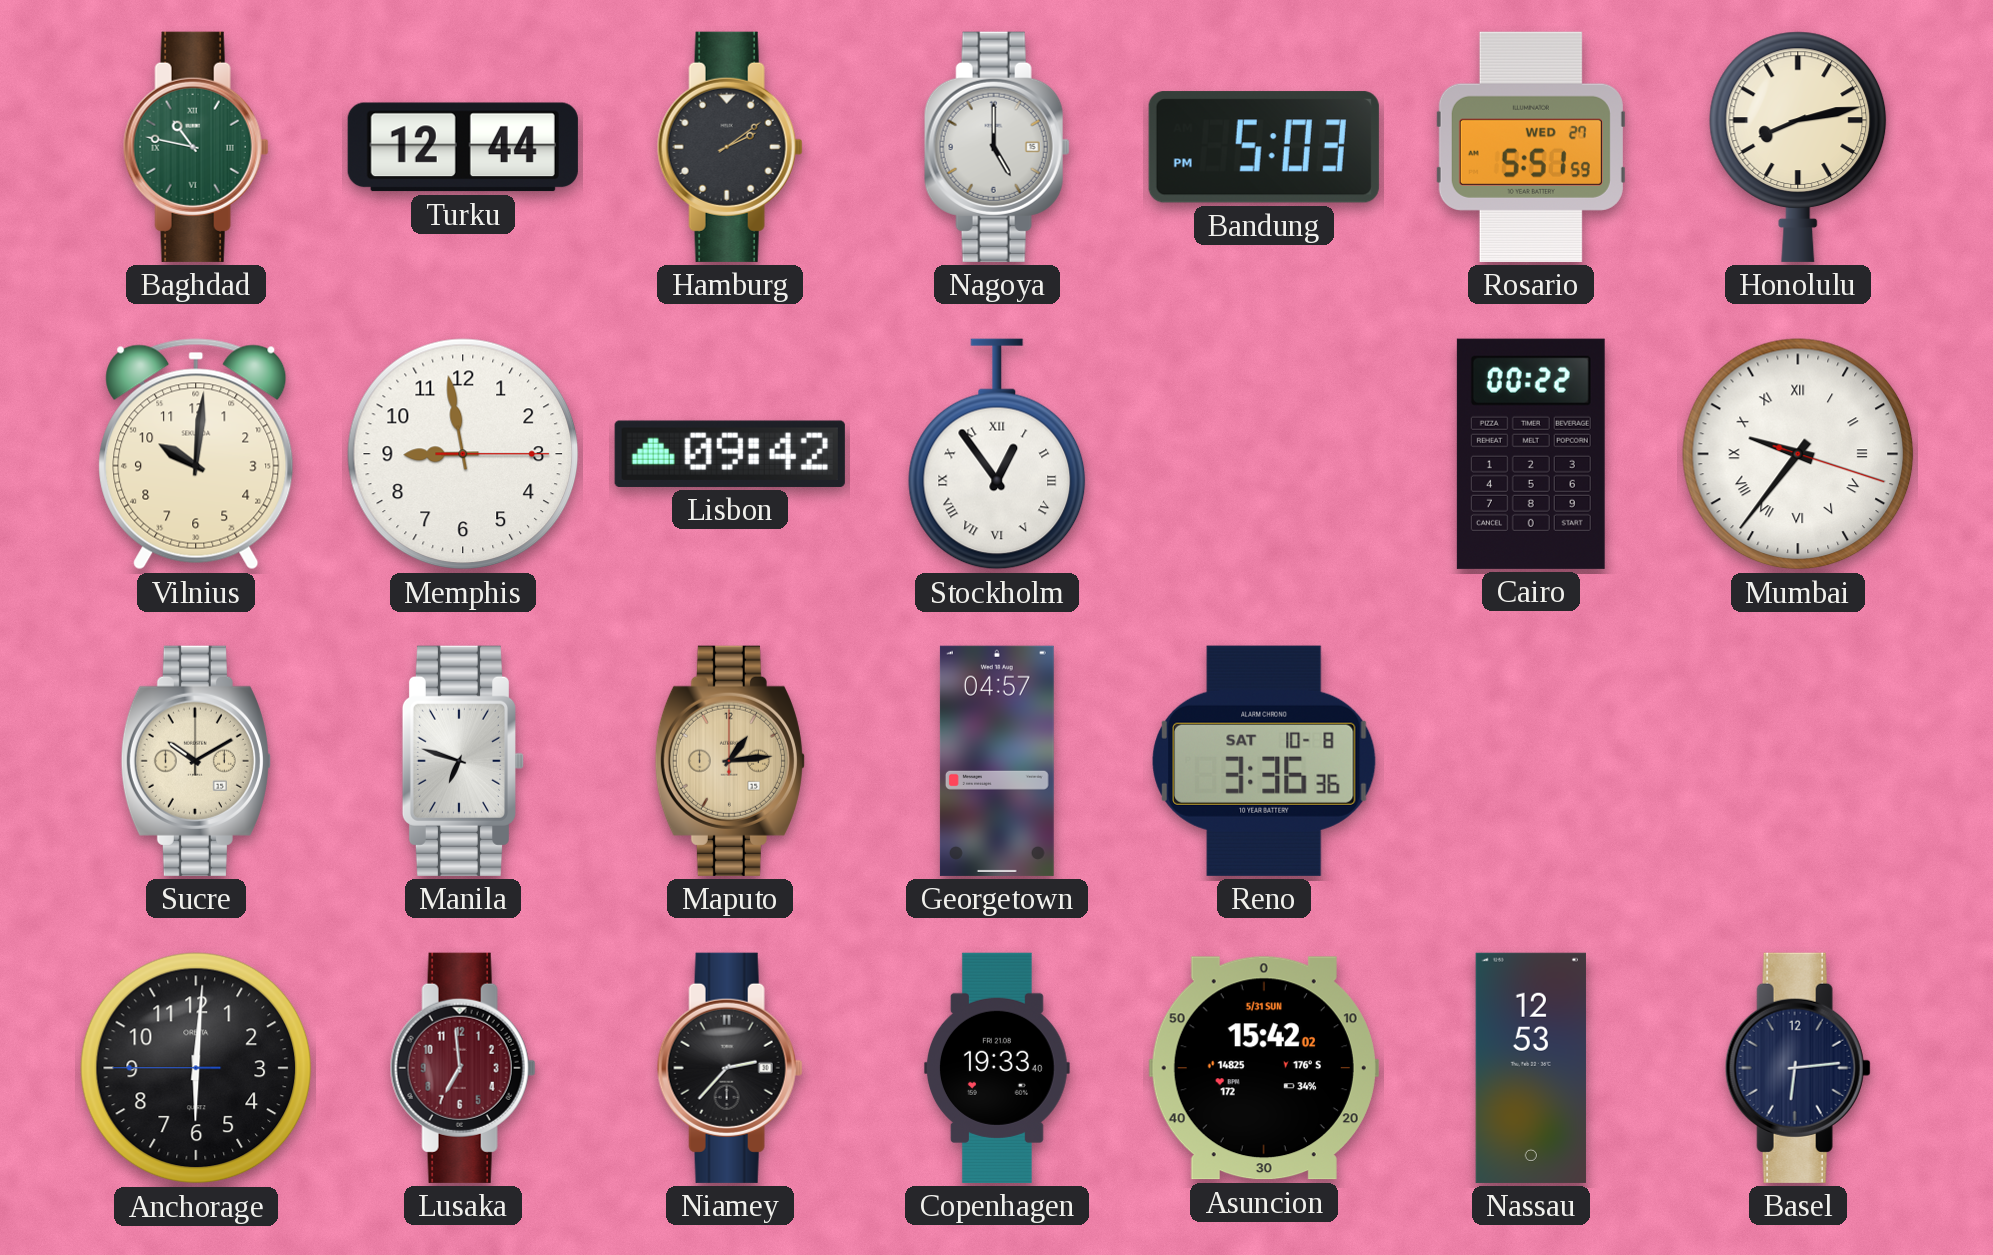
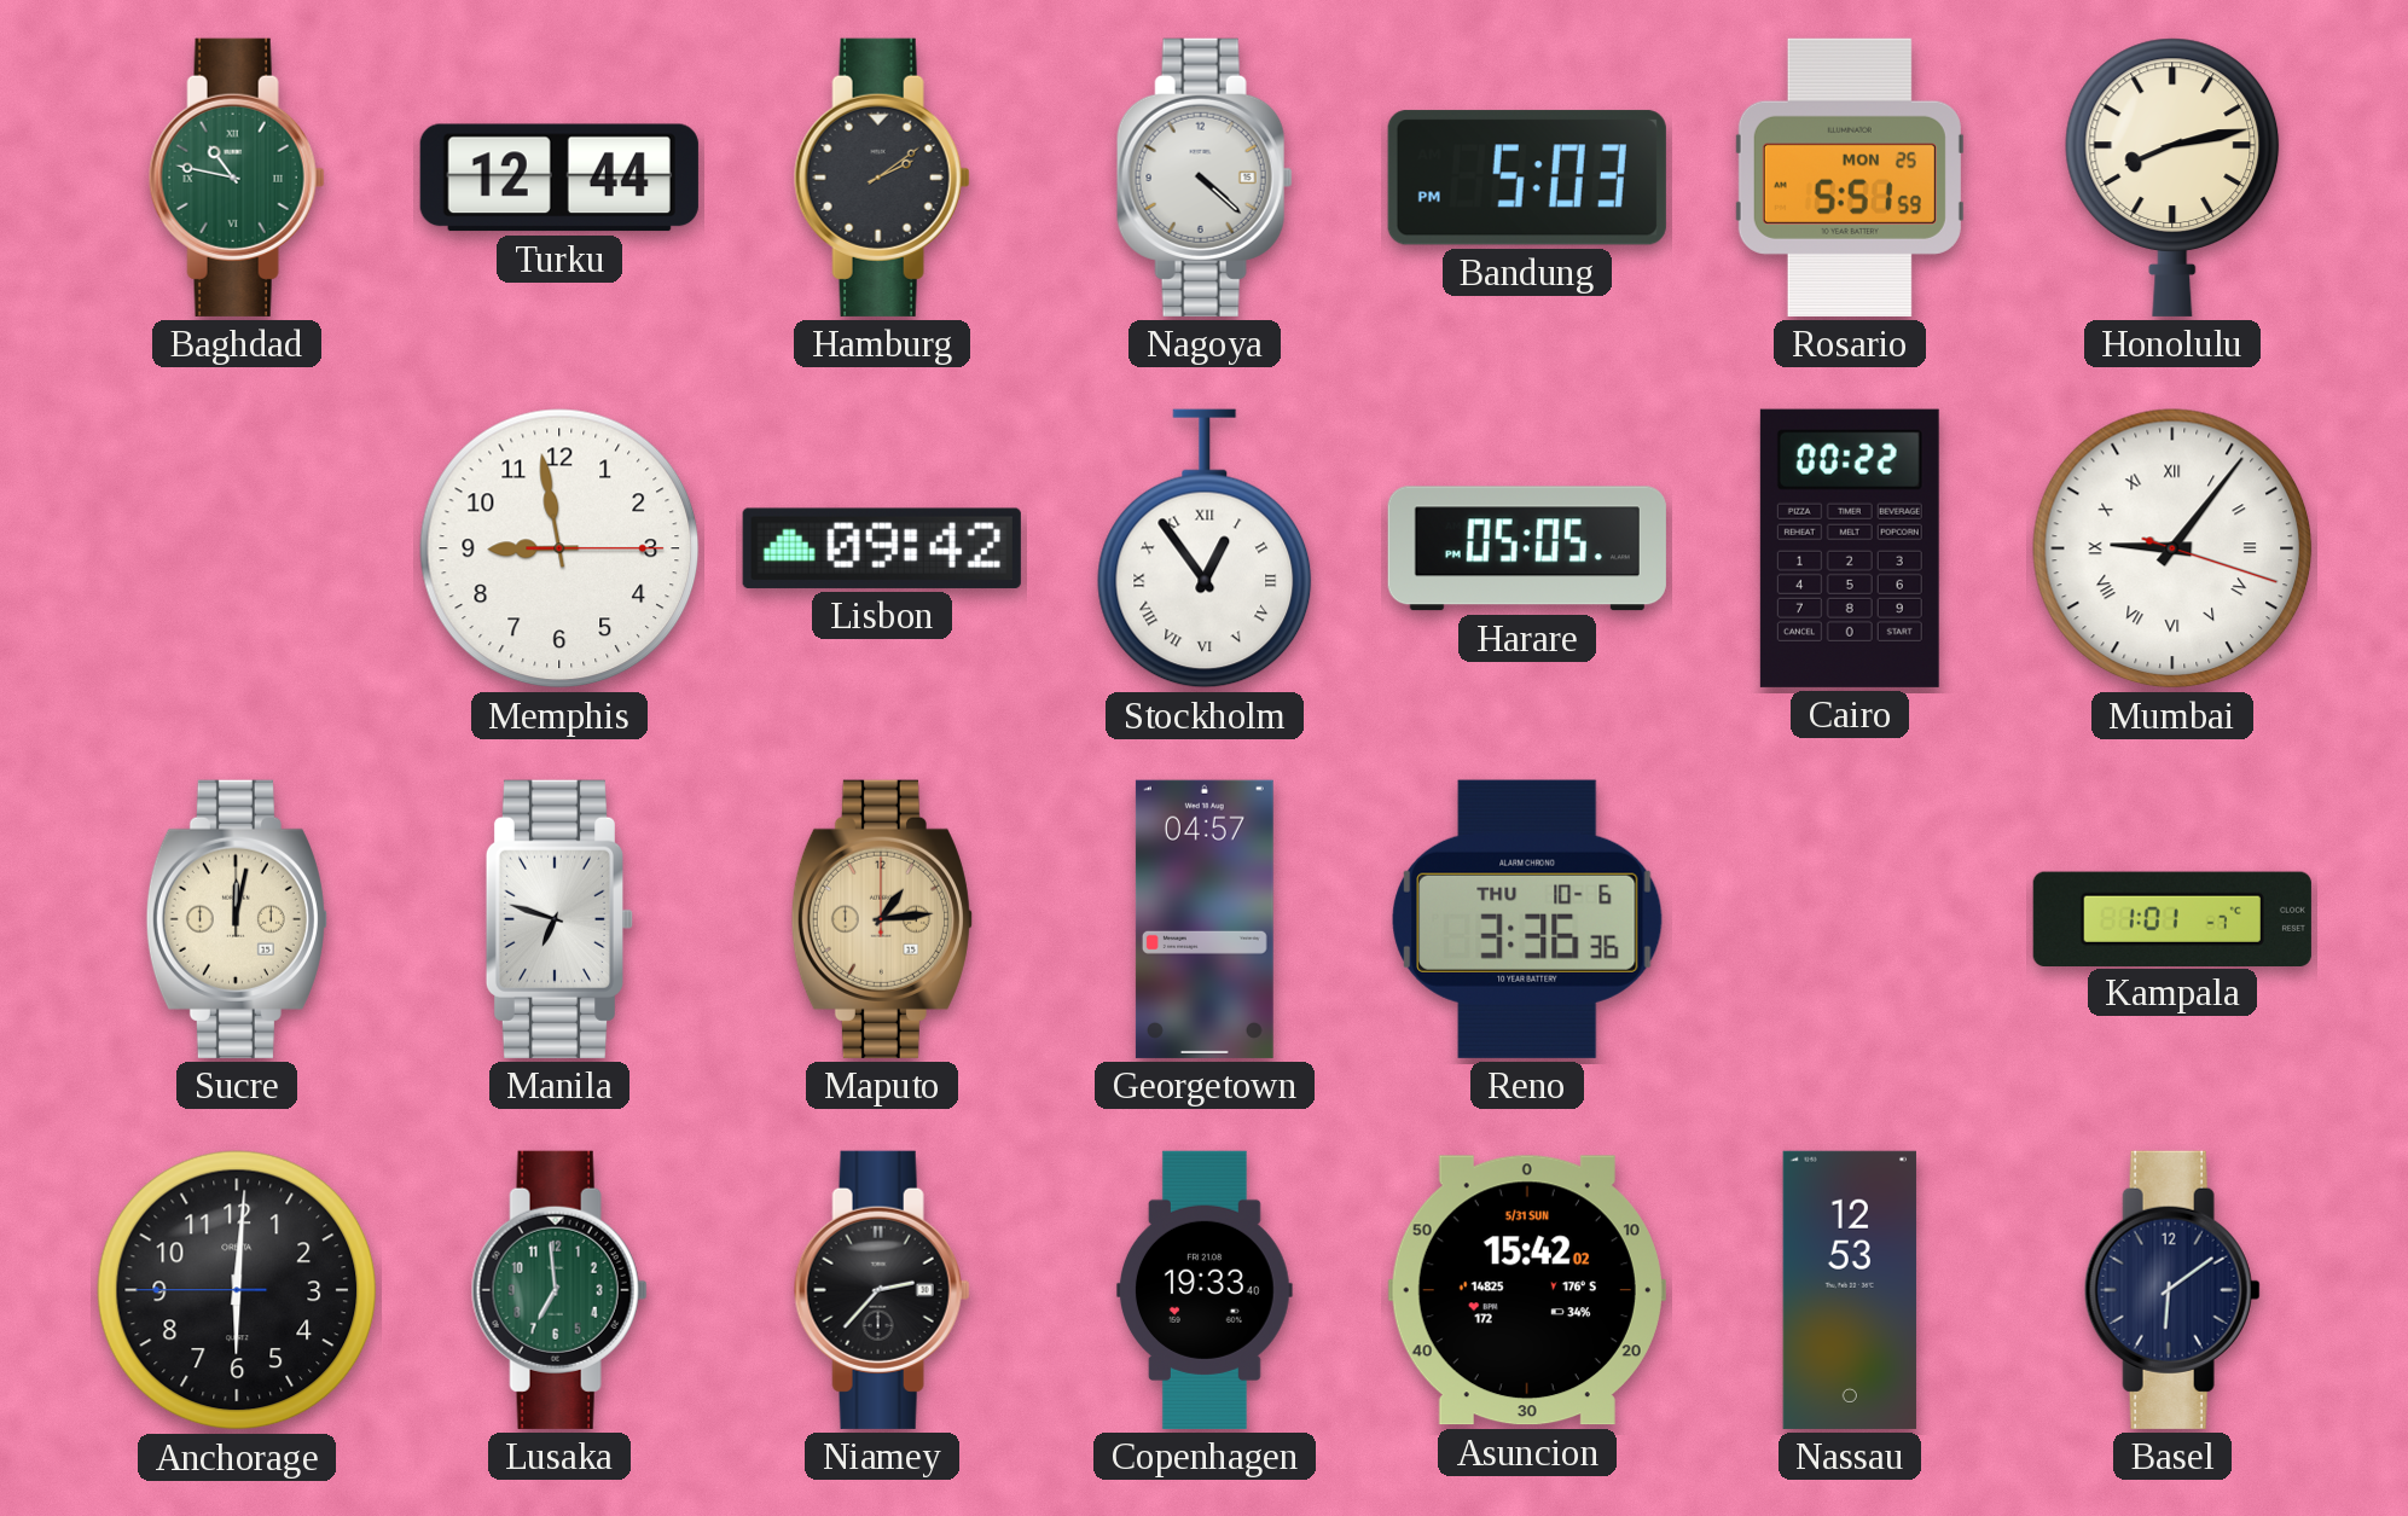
Nagoya: 5:00 -> 4:22 (1205, 178)
Rosario date: WED 27 -> MON 25 (1850, 178)
Vilnius: 10:01 -> none (196, 454)
Harare: none -> 05:05 (1527, 548)
Mumbai: 9:36 -> 9:06 (2172, 548)
Sucre: 10:10 -> 12:02 (237, 919)
Reno date: SAT 10-8 -> THU 10-6 (1527, 919)
Kampala: none -> 1:01 (2172, 918)
Lusaka dial: burgundy -> green (559, 1290)
Basel: 6:14 -> 6:09 (2172, 1290)
